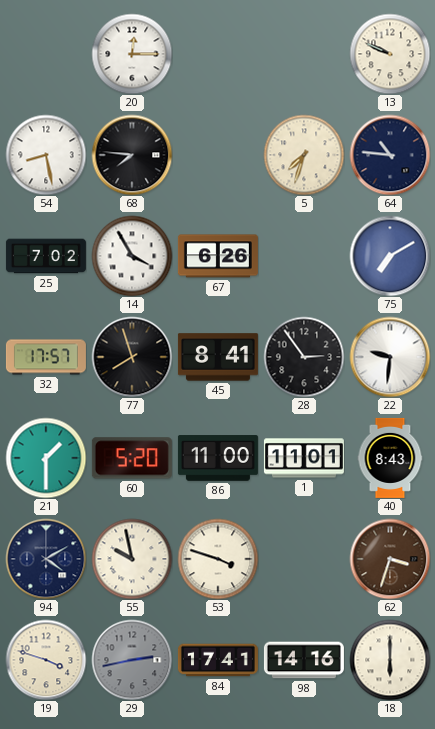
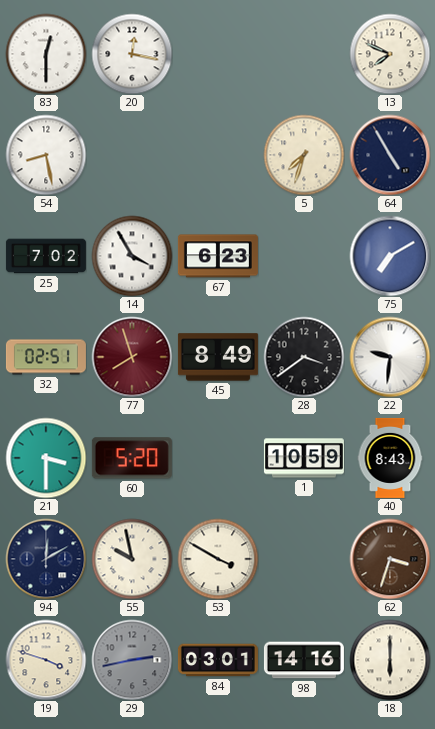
83: none -> 12:30 (46, 54)
20: 12:15 -> 12:17 (132, 54)
13: 9:49 -> 7:49 (390, 54)
68: 7:46 -> none (132, 155)
64: 10:46 -> 4:55 (390, 155)
67: 6:26 -> 6:23 (218, 256)
32: 17:57 -> 02:51 (46, 357)
77 dial: black -> burgundy (132, 357)
45: 8:41 -> 8:49 (218, 357)
28: 2:54 -> 3:39 (304, 357)
21: 1:30 -> 3:30 (46, 458)
86: 11:00 -> none (218, 458)
1: 11:01 -> 10:59 (304, 458)
94: 4:10 -> 12:10 (46, 559)
53: 3:48 -> 3:50 (218, 559)
84: 17:41 -> 03:01 (218, 660)
